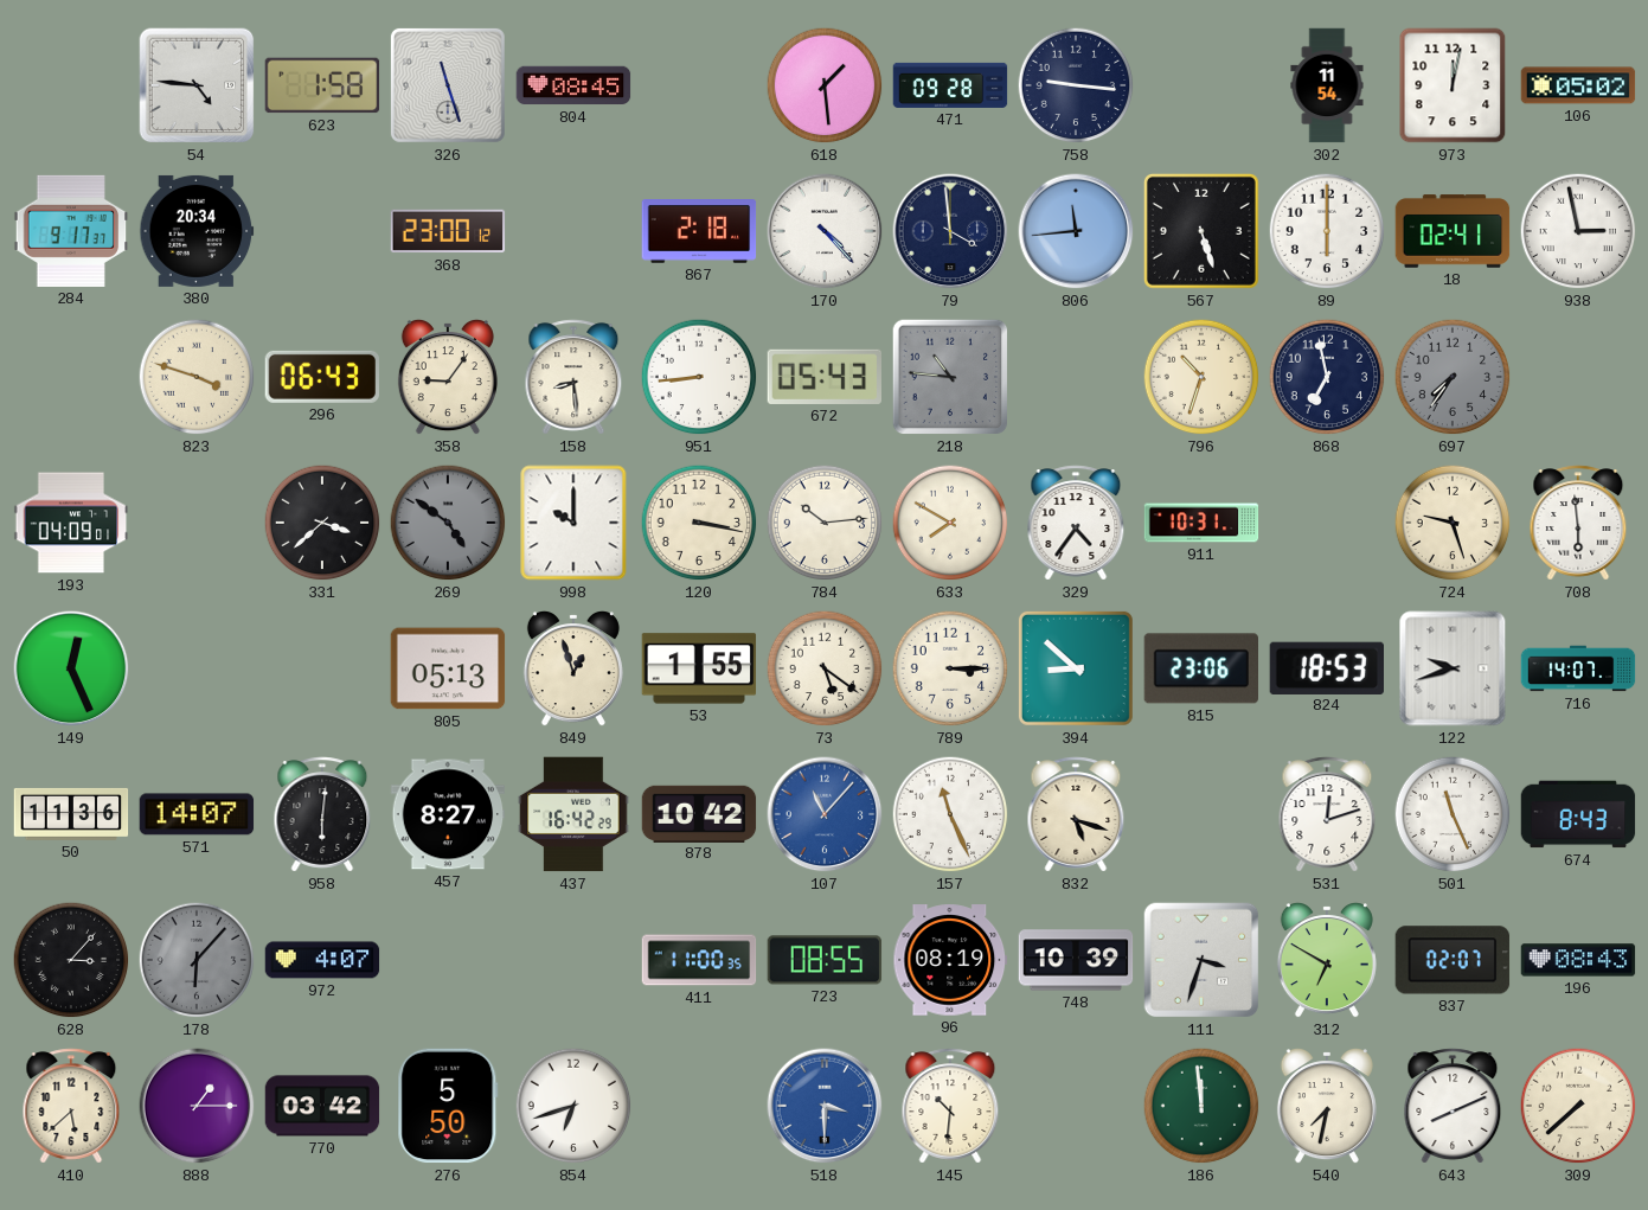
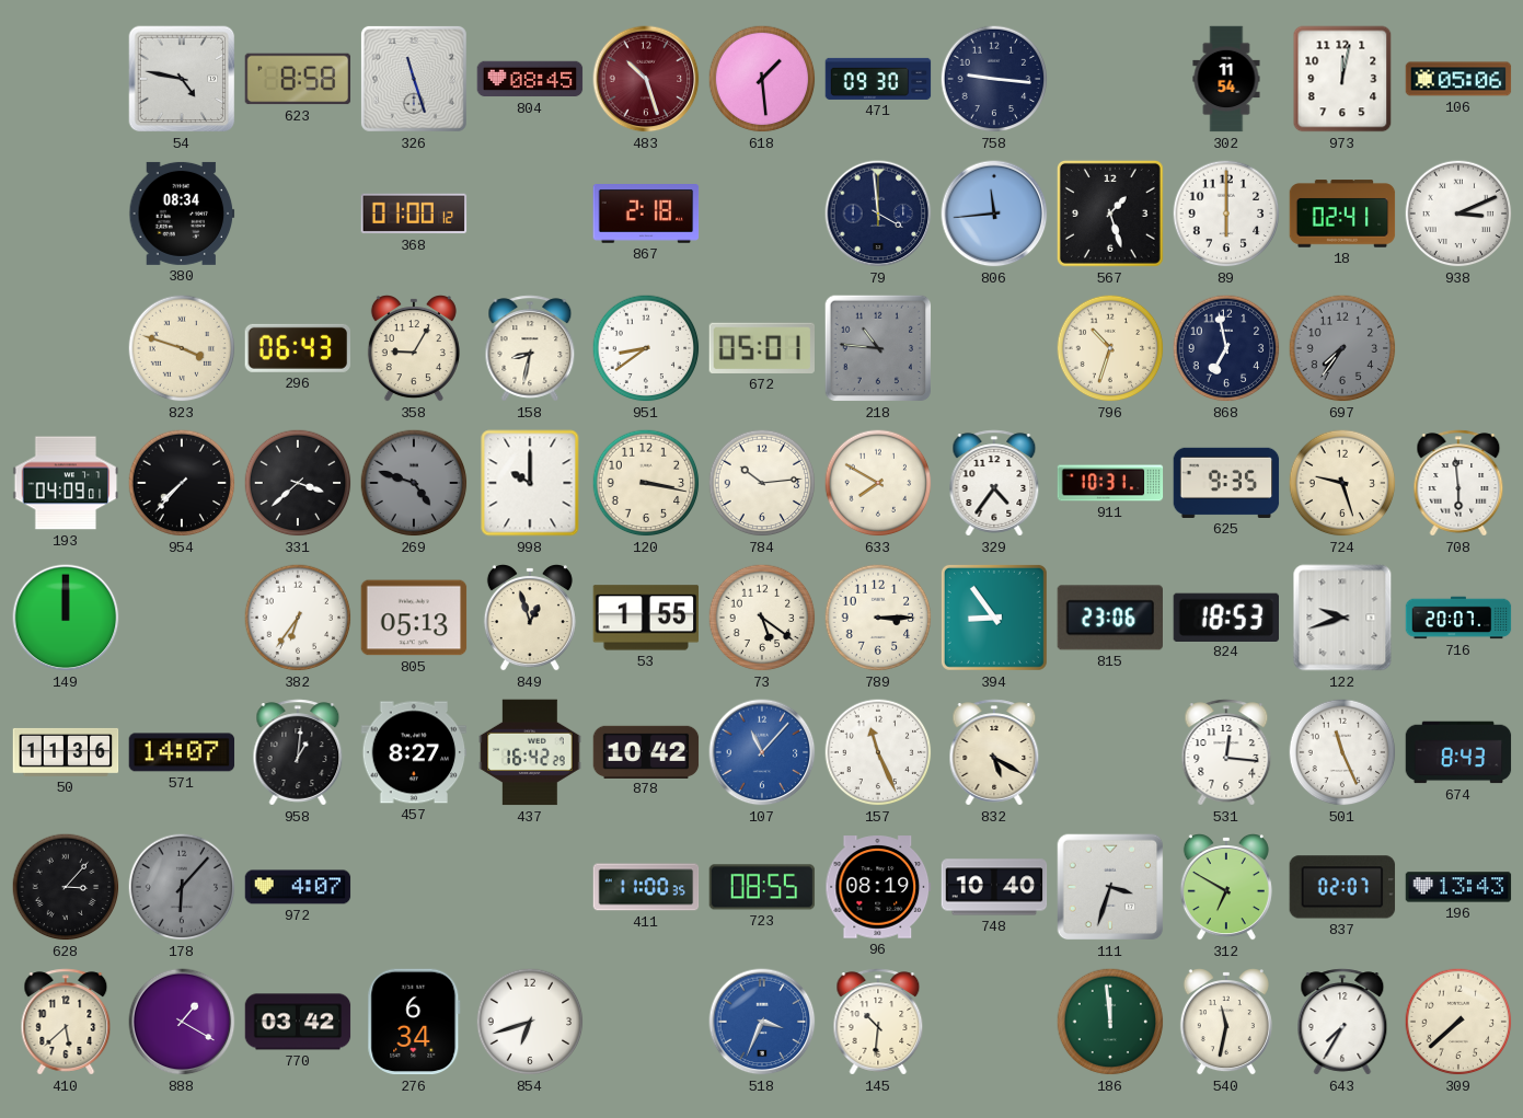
54: 4:46 -> 4:47 (182, 79)
623: 1:58 -> 8:58 (298, 79)
483: none -> 10:27 (646, 79)
471: 09:28 -> 09:30 (878, 79)
106: 05:02 -> 05:06 (1458, 79)
284: 9:17 -> none (71, 231)
380: 20:34 -> 08:34 (182, 214)
368: 23:00 -> 01:00 (414, 214)
170: 4:23 -> none (825, 231)
567: 5:27 -> 1:27 (1110, 214)
938: 2:58 -> 3:11 (1458, 214)
358: 9:06 -> 9:05 (414, 349)
158: 8:29 -> 8:32 (530, 348)
951: 8:44 -> 8:39 (646, 348)
672: 05:43 -> 05:01 (761, 348)
954: none -> 7:37 (182, 483)
269: 4:51 -> 4:48 (414, 483)
625: none -> 9:35 (1226, 483)
149: 12:26 -> 12:00 (66, 618)
382: none -> 6:36 (298, 618)
394: 8:52 -> 8:54 (994, 618)
716: 14:07 -> 20:07 (1458, 618)
958: 6:01 -> 1:01 (298, 752)
832: 5:18 -> 5:20 (994, 752)
531: 12:12 -> 12:16 (1226, 752)
748: 10:39 -> 10:40 (994, 887)
196: 08:43 -> 13:43 (1458, 887)
888: 1:15 -> 1:20 (182, 1022)
276: 5:50 -> 6:34 (414, 1022)
518: 3:30 -> 3:34 (762, 1022)
540: 7:32 -> 11:32 (1226, 1023)
643: 8:11 -> 7:35 (1342, 1022)
